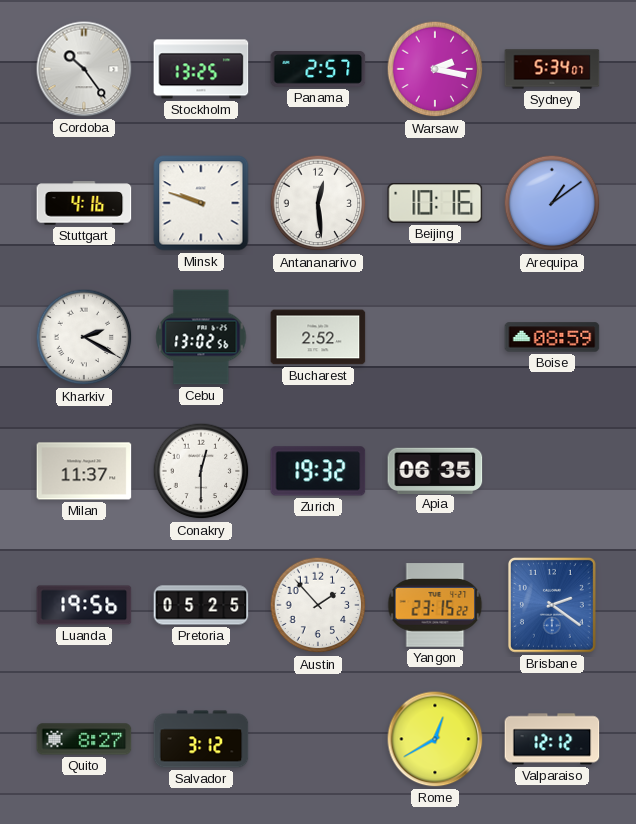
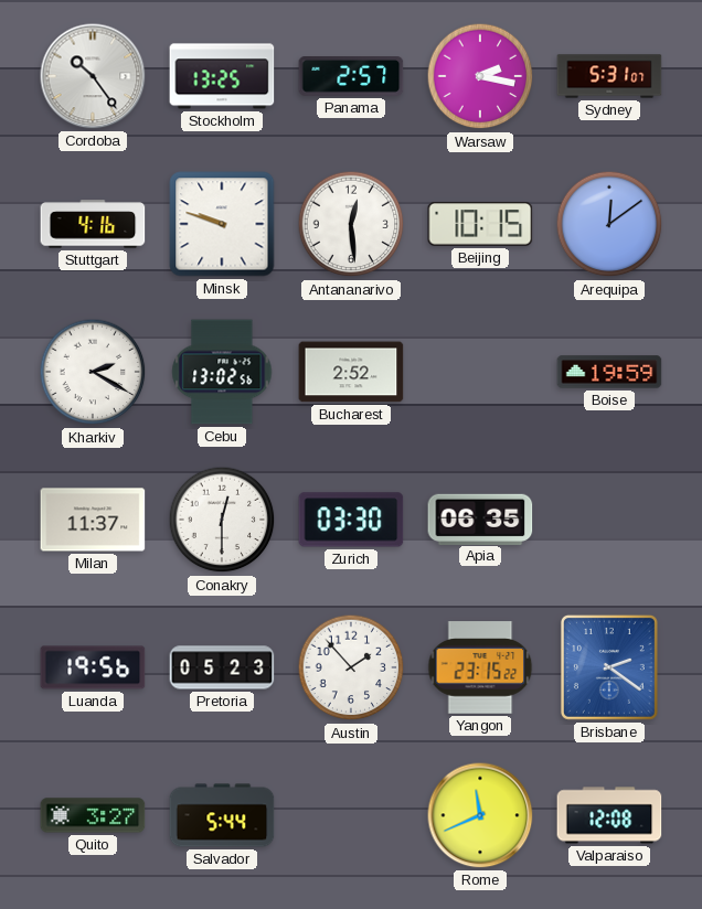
Sydney: 5:34 -> 5:31 (609, 76)
Beijing: 10:16 -> 10:15 (480, 225)
Arequipa: 1:09 -> 12:09 (609, 224)
Boise: 08:59 -> 19:59 (609, 372)
Zurich: 19:32 -> 03:30 (351, 520)
Pretoria: 05:25 -> 05:23 (222, 667)
Quito: 8:27 -> 3:27 (93, 815)
Salvador: 3:12 -> 5:44 (222, 815)
Rome: 12:40 -> 11:41 (480, 815)
Valparaiso: 12:12 -> 12:08 (609, 815)
